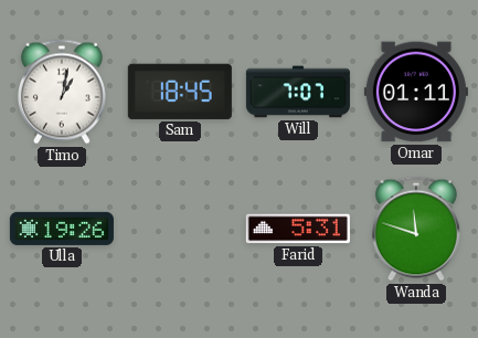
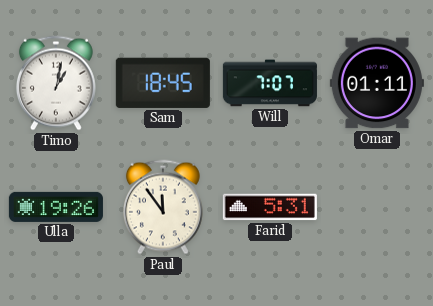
Paul: none -> 11:54 (163, 207)
Wanda: 11:48 -> none (416, 229)
